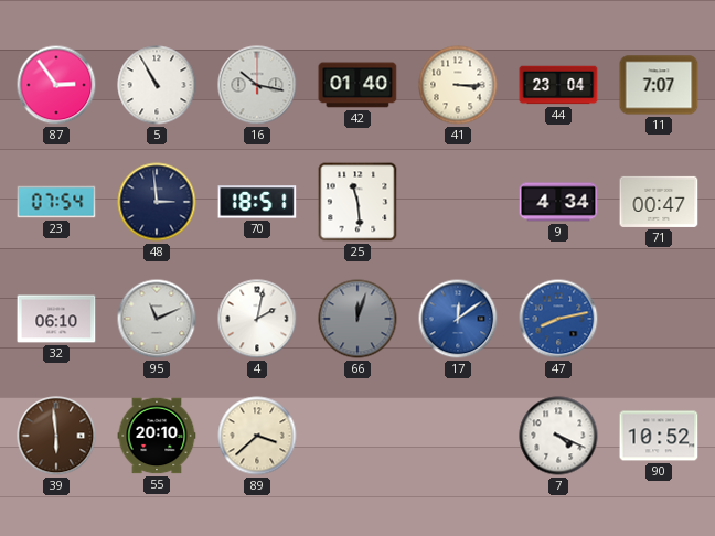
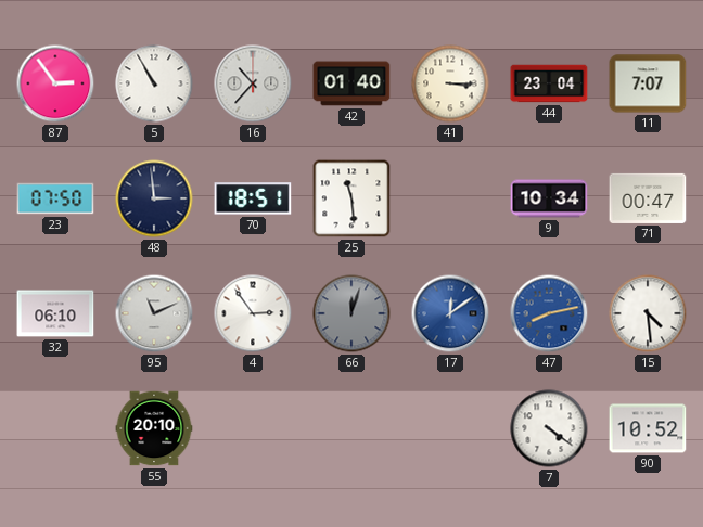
16: 10:17 -> 10:37 (253, 83)
23: 07:54 -> 07:50 (55, 198)
9: 4:34 -> 10:34 (549, 198)
4: 2:02 -> 2:54 (253, 313)
15: none -> 4:29 (648, 313)
39: 5:59 -> none (56, 436)
89: 3:38 -> none (257, 436)
7: 4:19 -> 4:21 (549, 428)
